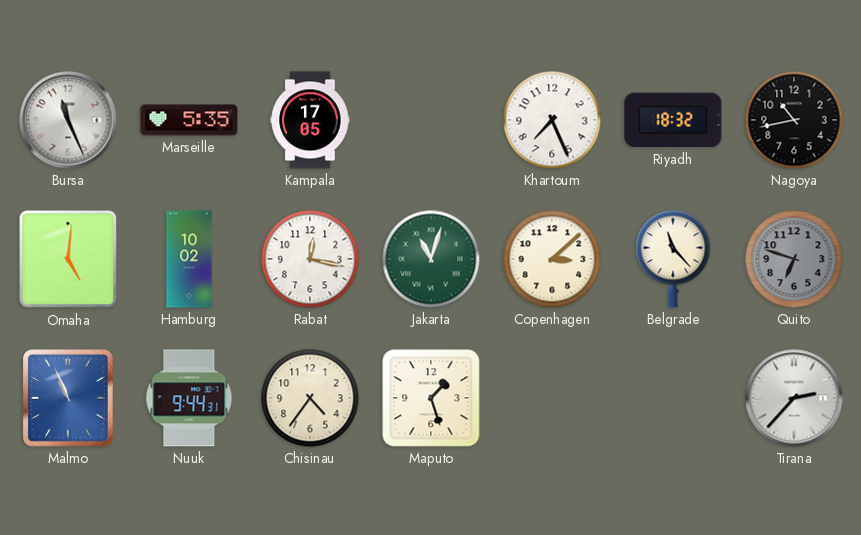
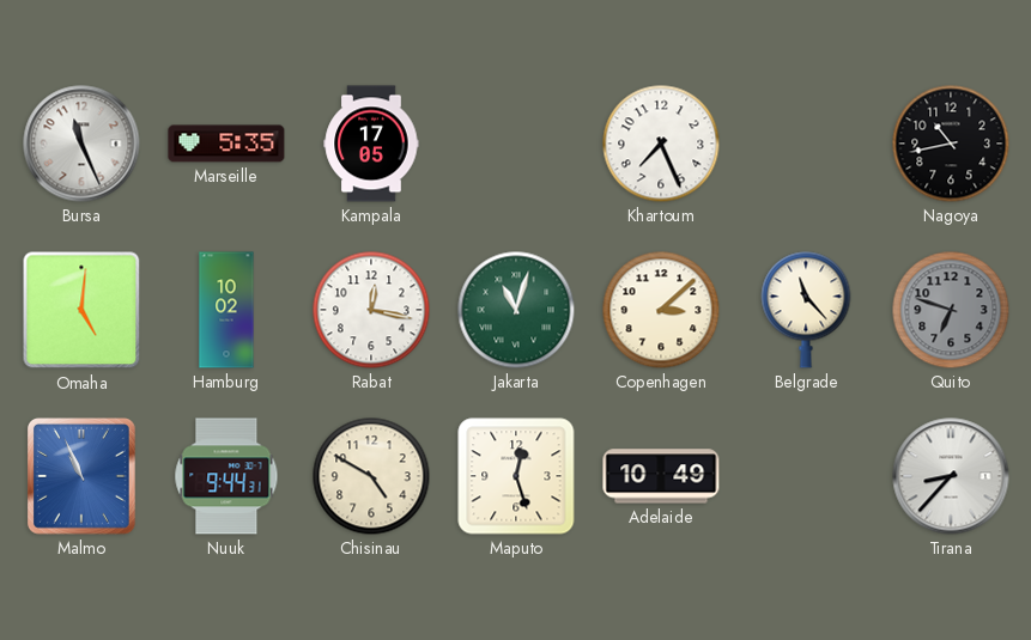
Riyadh: 18:32 -> none (673, 120)
Chisinau: 4:36 -> 4:50 (371, 476)
Maputo: 1:27 -> 12:27 (516, 476)
Adelaide: none -> 10:49 (661, 476)
Tirana: 2:37 -> 8:37 (951, 476)
